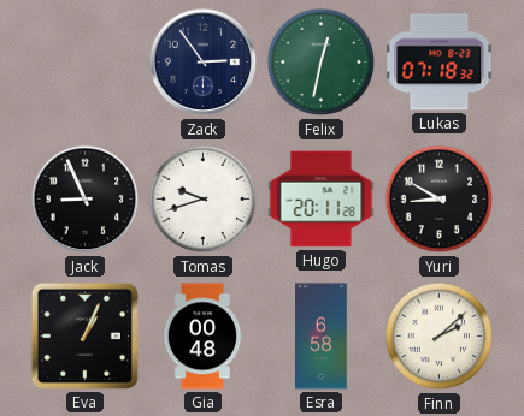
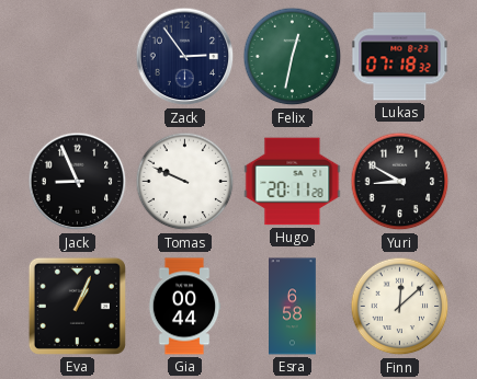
Tomas: 9:42 -> 9:49 (185, 182)
Gia: 00:48 -> 00:44 (184, 307)
Finn: 2:08 -> 12:08 (400, 307)
